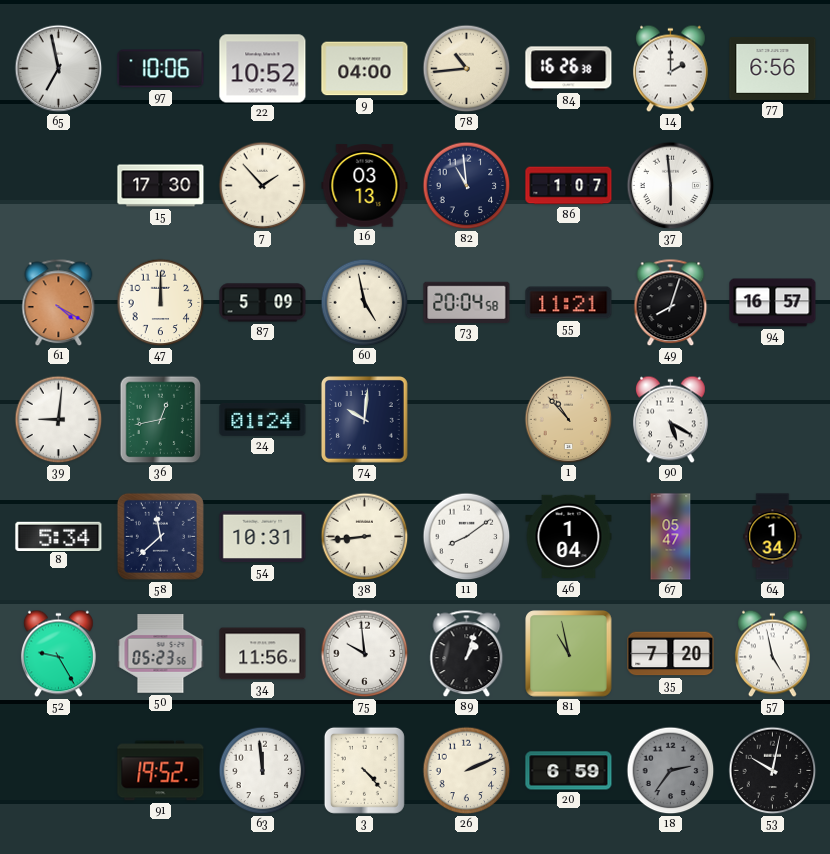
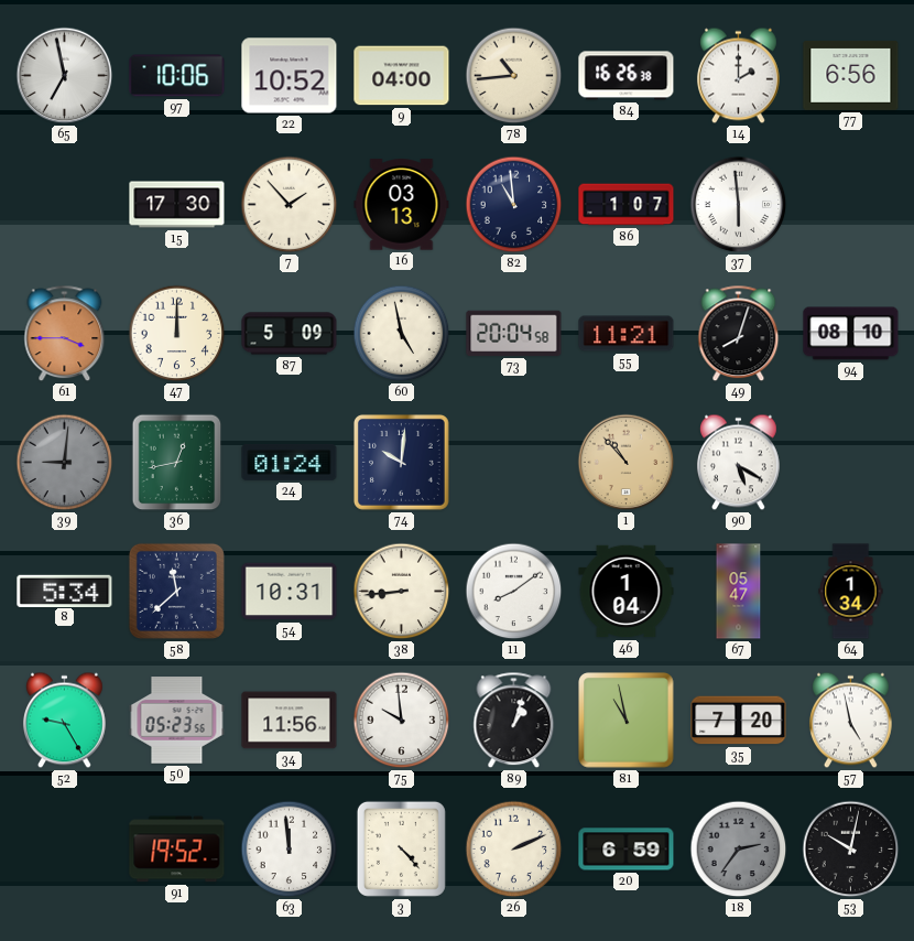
61: 4:20 -> 3:45 (65, 334)
94: 16:57 -> 08:10 (851, 334)
39 dial: white -> grey (65, 463)
